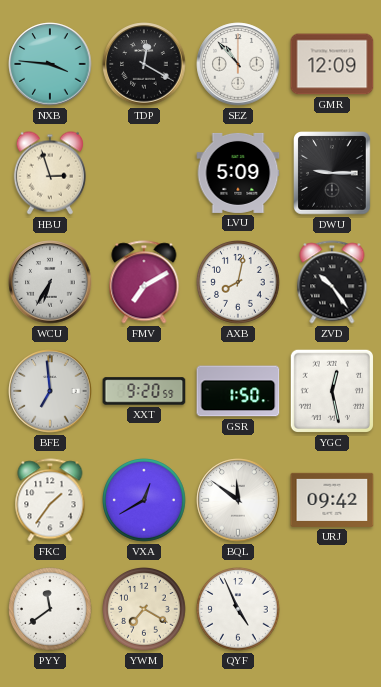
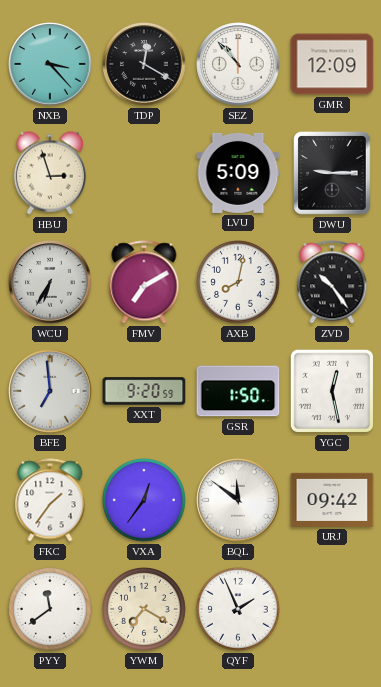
NXB: 3:46 -> 3:23 (50, 64)
VXA: 12:40 -> 12:36 (144, 500)
QYF: 4:56 -> 1:56 (238, 609)
